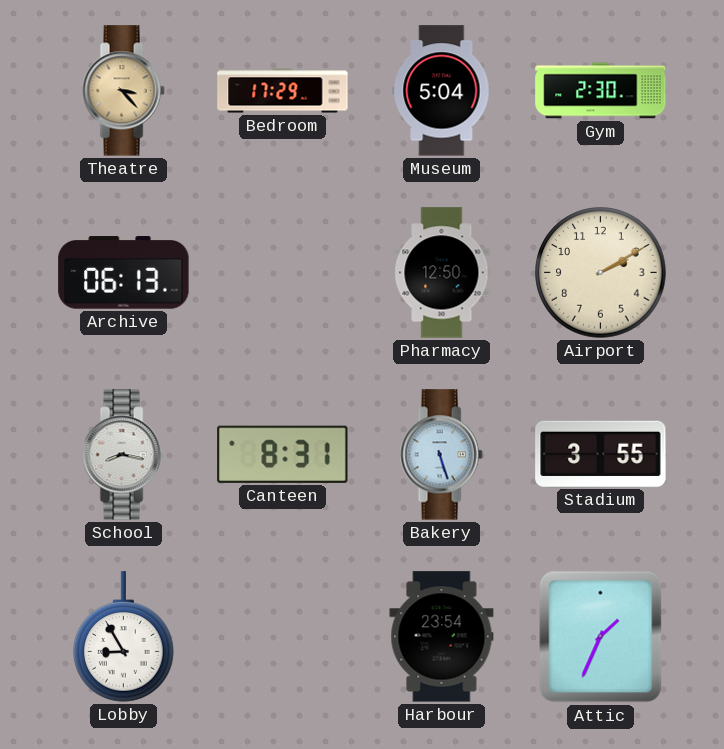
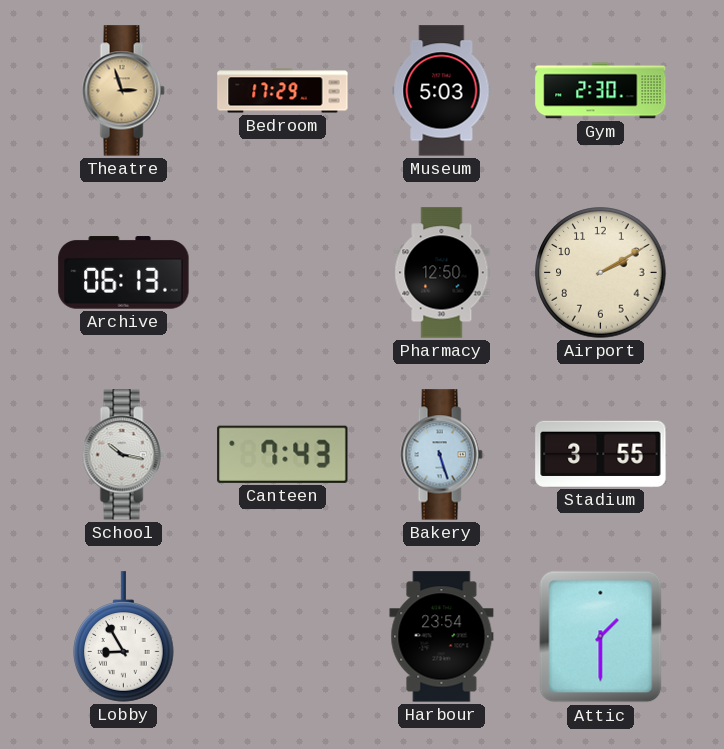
Theatre: 3:23 -> 2:57 (123, 91)
Museum: 5:04 -> 5:03 (442, 91)
School: 8:17 -> 10:17 (123, 455)
Canteen: 8:31 -> 7:43 (283, 454)
Attic: 1:34 -> 1:30 (601, 637)
